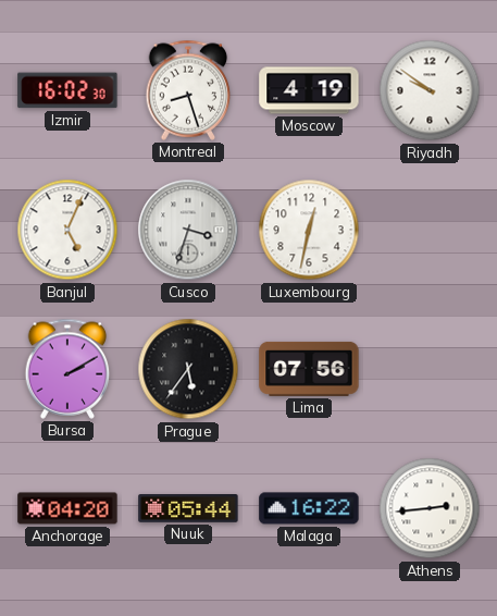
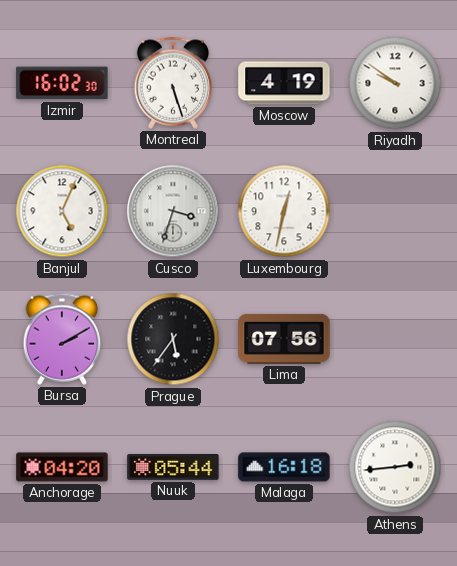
Montreal: 8:27 -> 5:27 (173, 83)
Malaga: 16:22 -> 16:18 (284, 467)
